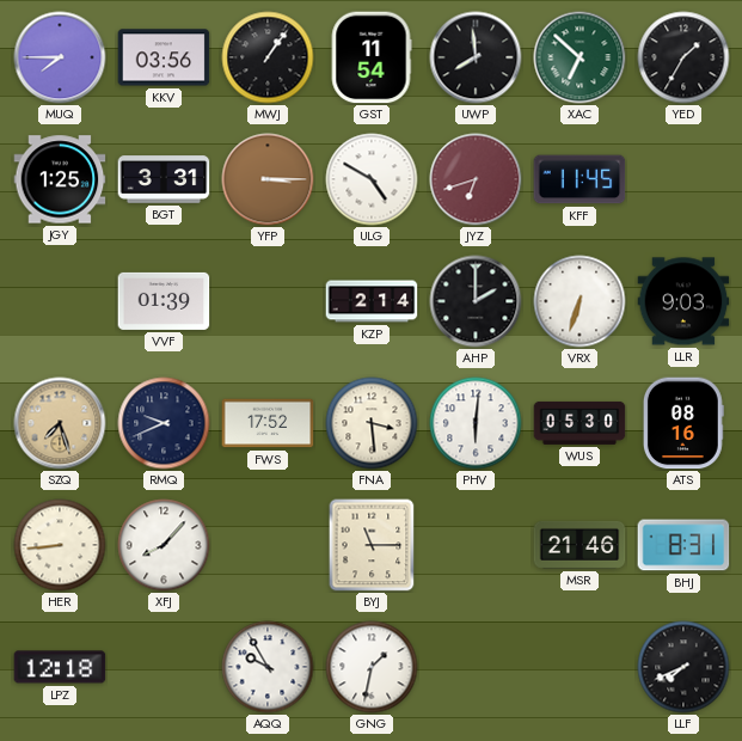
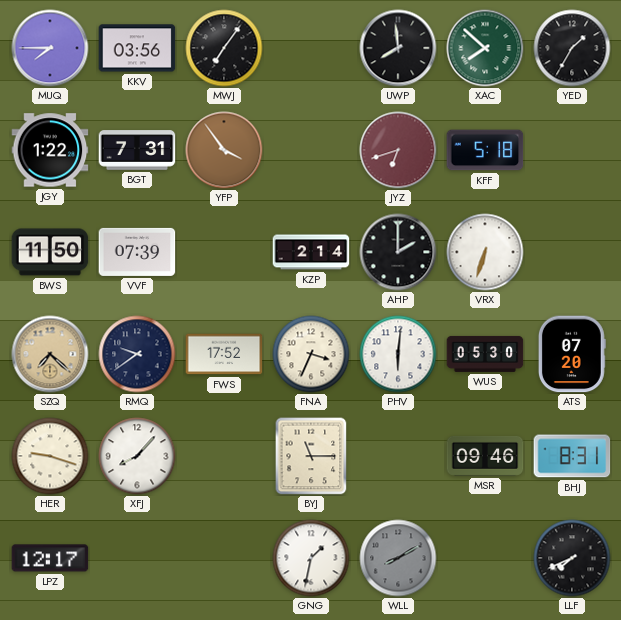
MWJ: 1:06 -> 7:06 (224, 48)
GST: 11:54 -> none (372, 57)
XAC: 6:52 -> 7:52 (485, 48)
JGY: 1:25 -> 1:22 (50, 150)
BGT: 3:31 -> 7:31 (137, 150)
YFP: 3:15 -> 3:54 (224, 150)
ULG: 4:50 -> none (372, 179)
KFF: 11:45 -> 5:18 (485, 150)
BWS: none -> 11:50 (50, 252)
VVF: 01:39 -> 07:39 (137, 252)
LLR: 9:03 -> none (683, 301)
SZQ: 7:27 -> 7:22 (50, 354)
RMQ: 9:41 -> 9:39 (137, 354)
FNA: 3:29 -> 3:34 (311, 354)
ATS: 08:16 -> 07:20 (572, 354)
HER: 8:44 -> 9:18 (50, 456)
MSR: 21:46 -> 09:46 (485, 456)
LPZ: 12:18 -> 12:17 (50, 558)
AQQ: 9:55 -> none (268, 667)
WLL: none -> 8:10 (398, 558)
